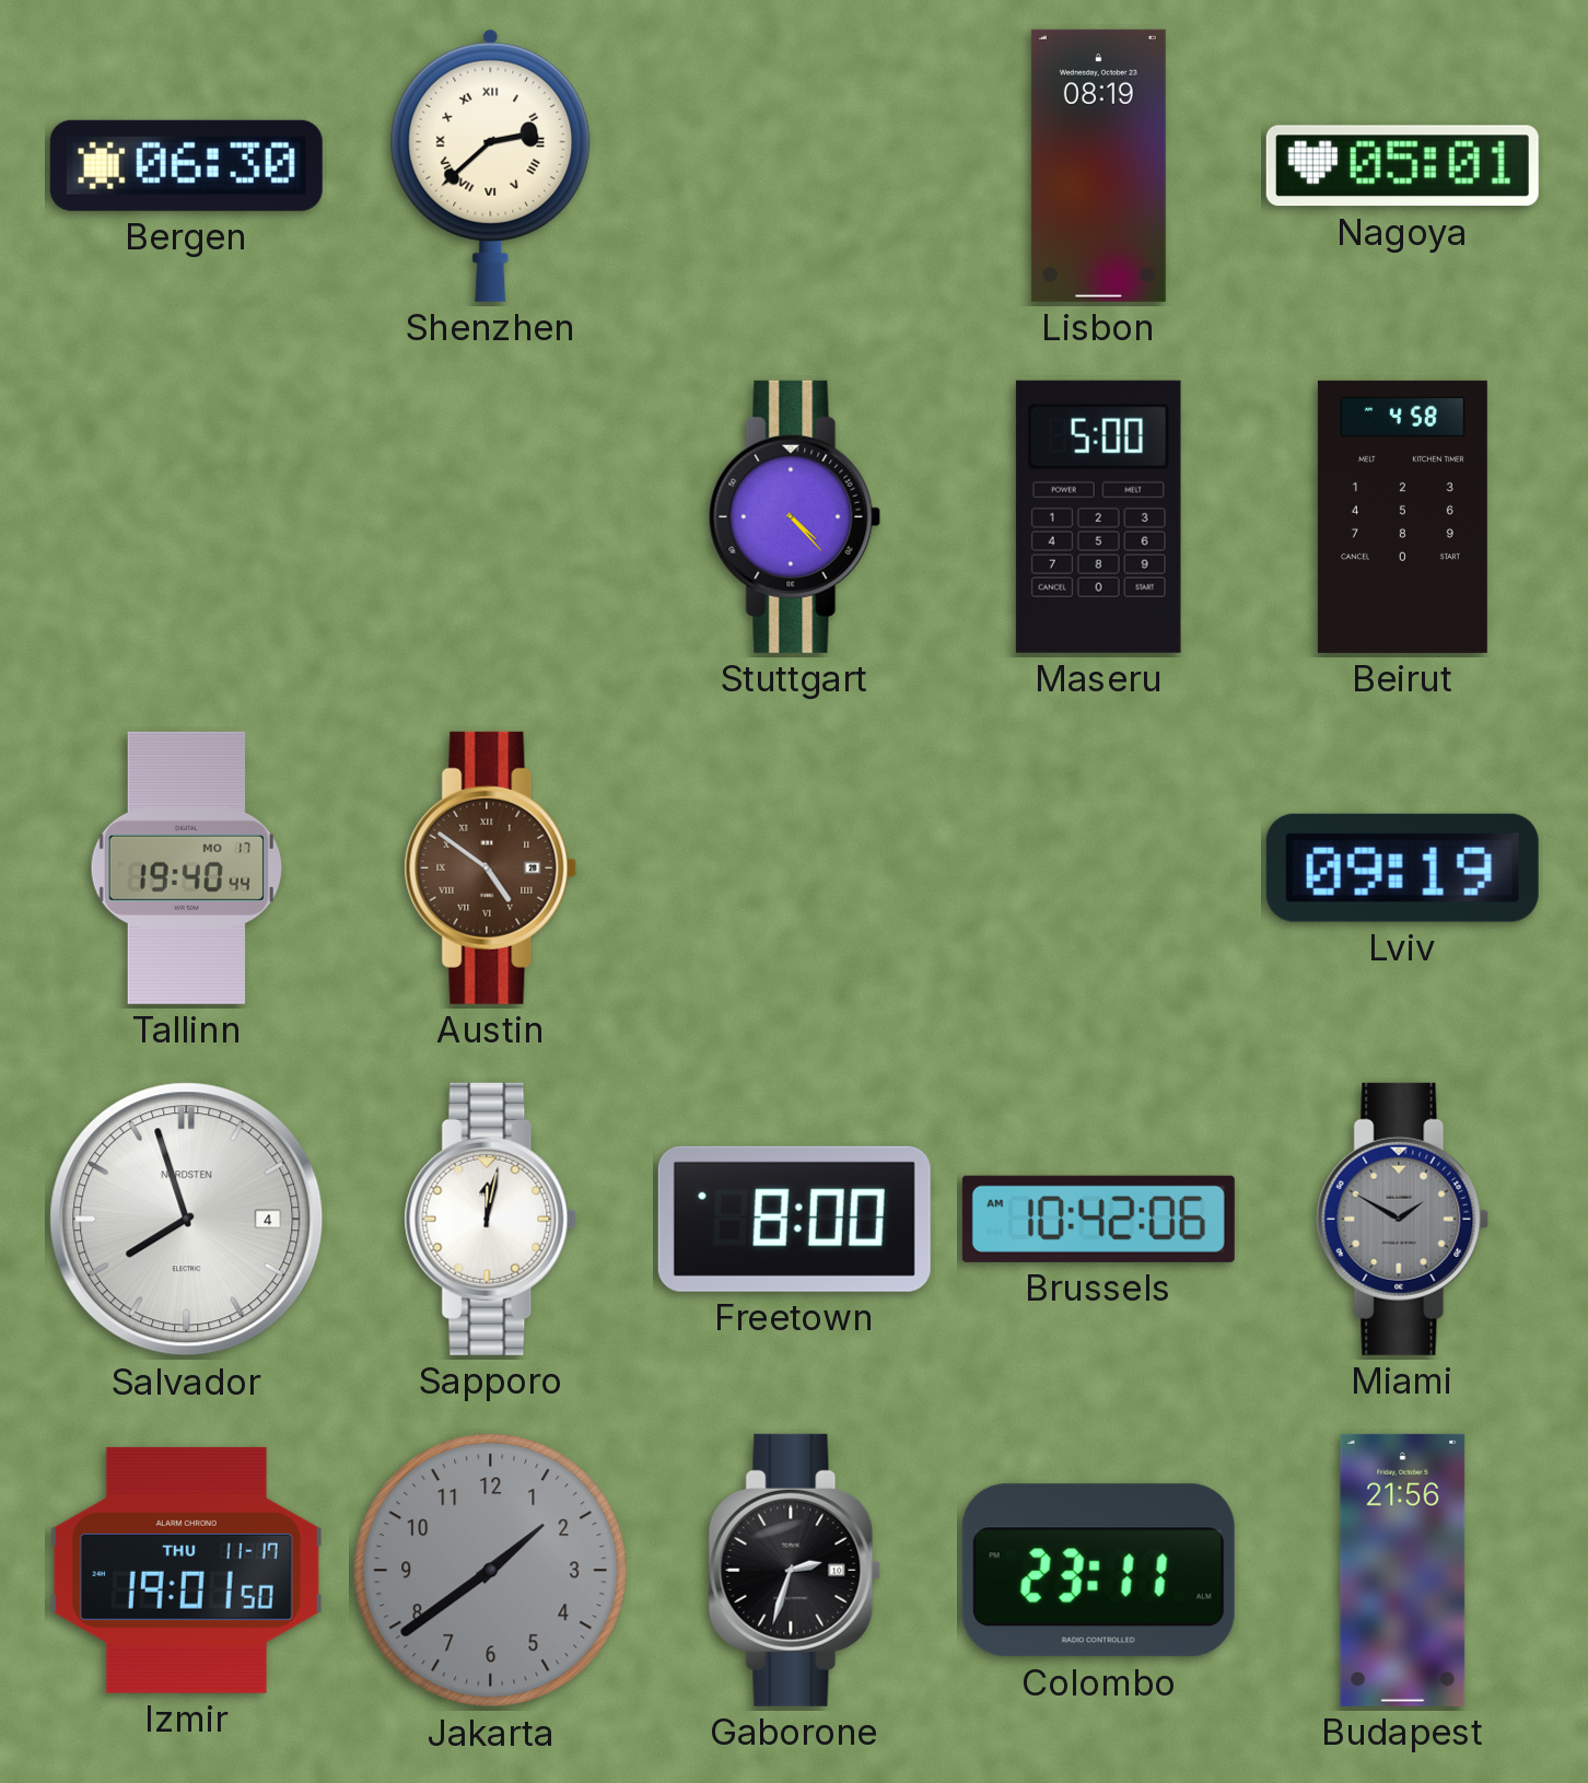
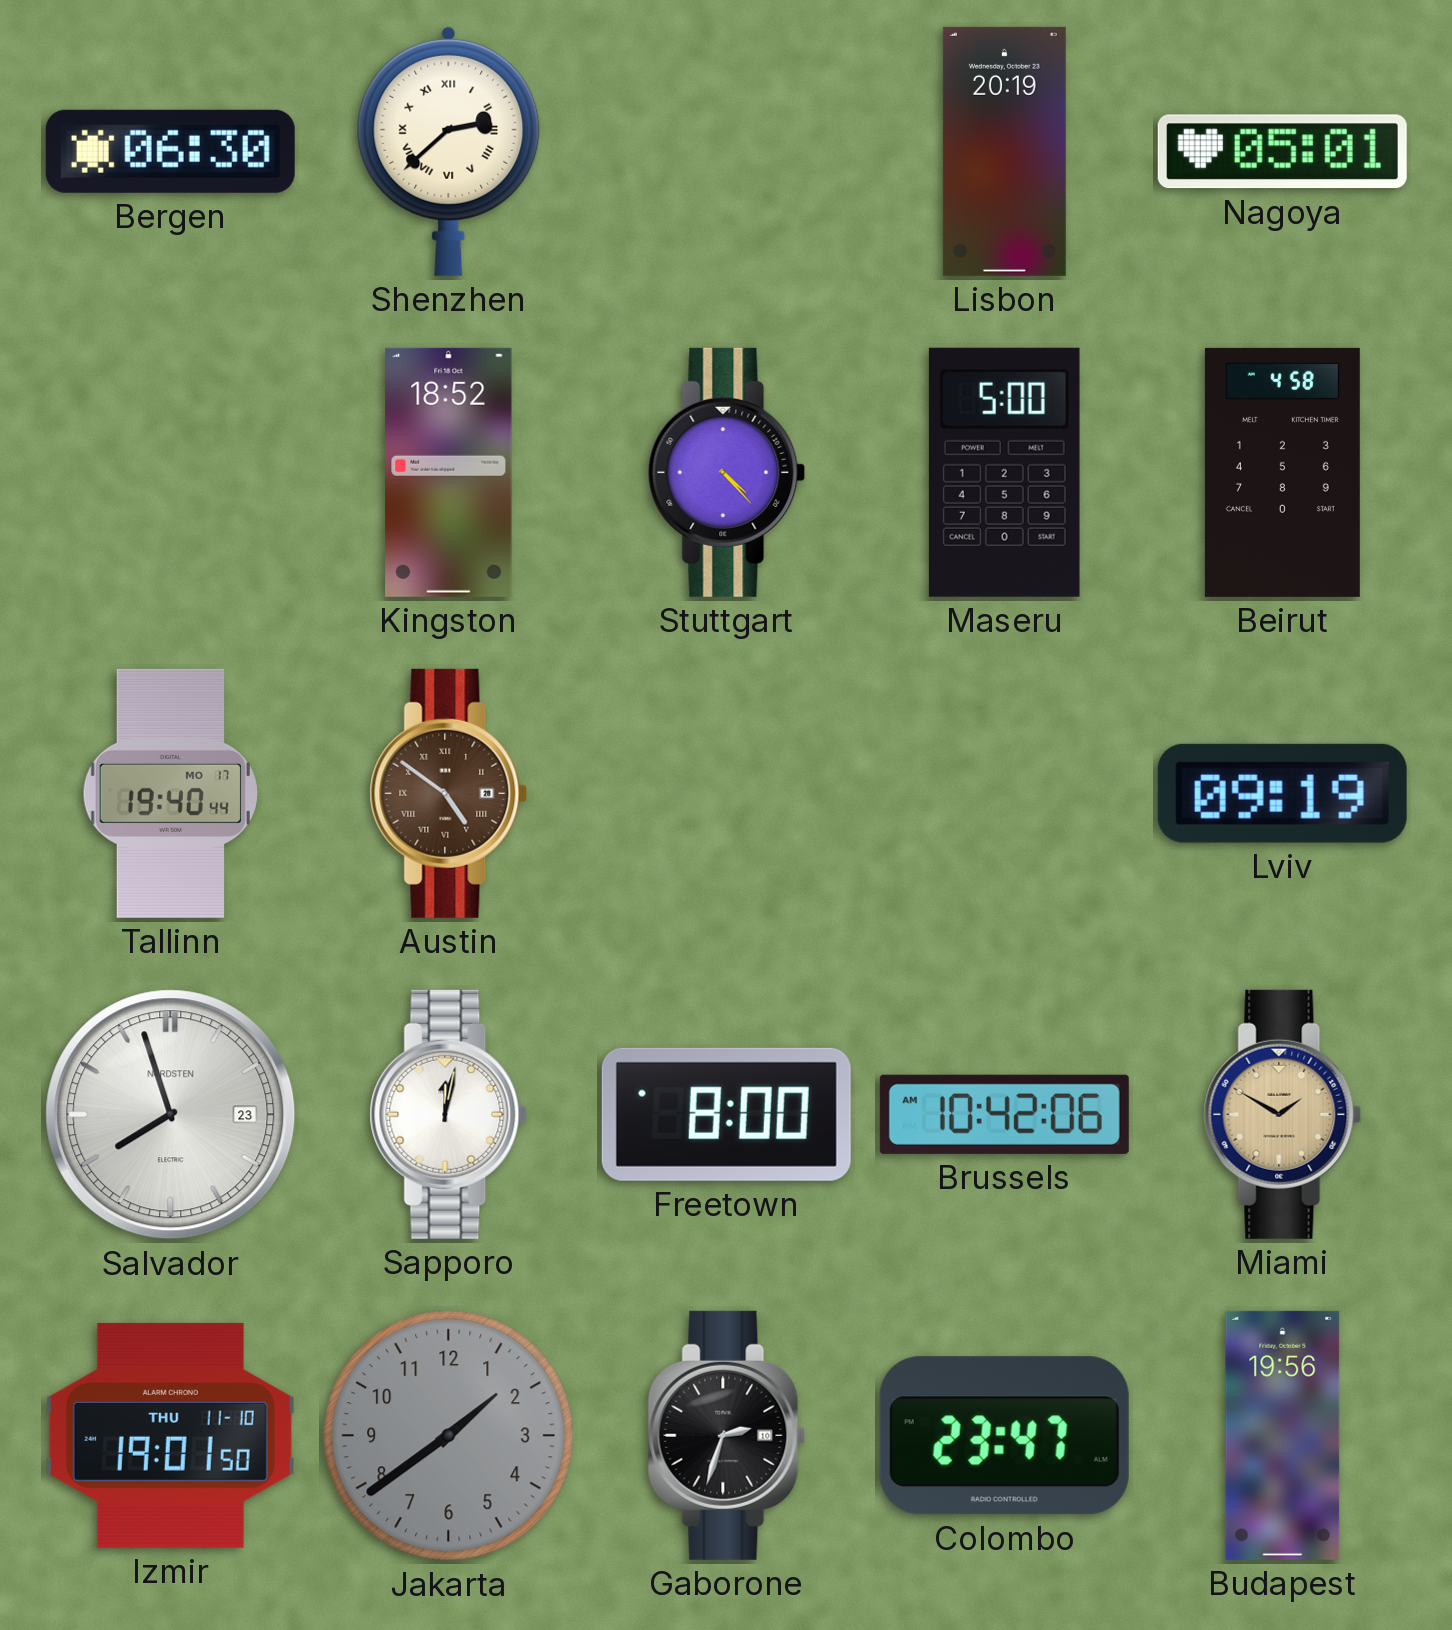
Lisbon: 08:19 -> 20:19 (1004, 151)
Kingston: none -> 18:52 (449, 472)
Salvador date: 4 -> 23 (171, 1115)
Miami dial: grey -> champagne (1283, 1114)
Izmir date: THU 11-17 -> THU 11-10 (170, 1435)
Colombo: 23:11 -> 23:47 (1004, 1436)
Budapest: 21:56 -> 19:56 (1283, 1435)
